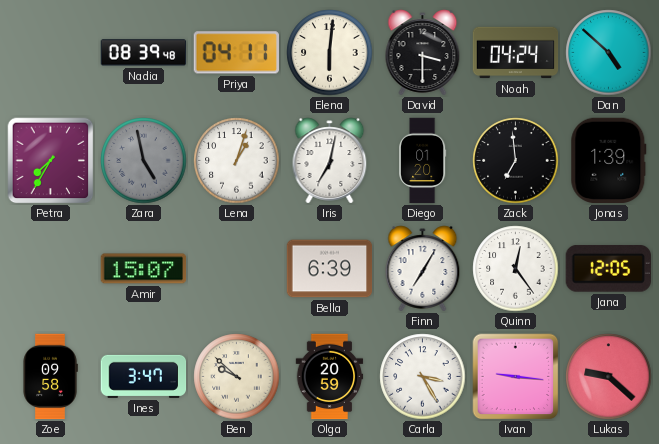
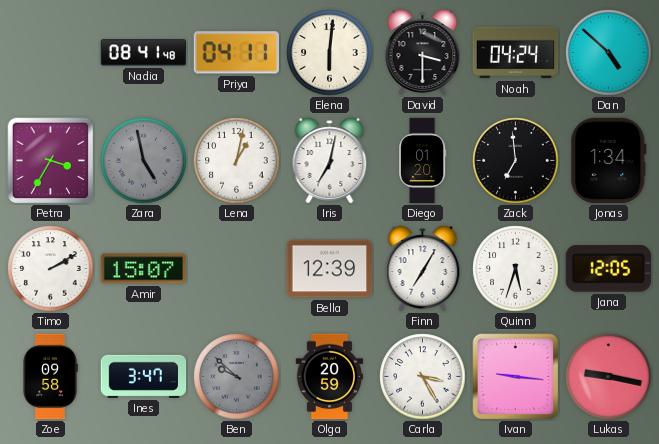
Nadia: 08:39 -> 08:41 (144, 53)
Petra: 7:35 -> 3:35 (51, 161)
Lena: 1:03 -> 1:02 (237, 161)
Jonas: 1:39 -> 1:34 (609, 161)
Timo: none -> 2:10 (51, 269)
Bella: 6:39 -> 12:39 (330, 269)
Quinn: 12:24 -> 5:33 (516, 269)
Ben dial: cream -> grey (237, 377)
Lukas: 9:22 -> 9:17 (609, 377)
